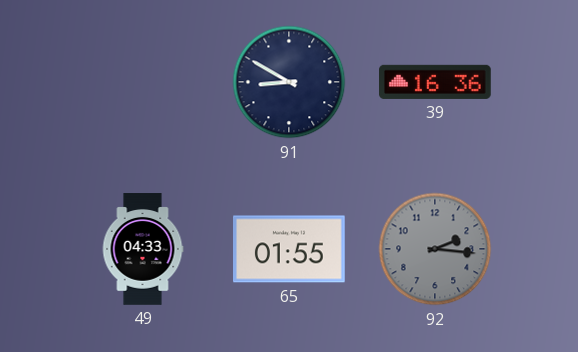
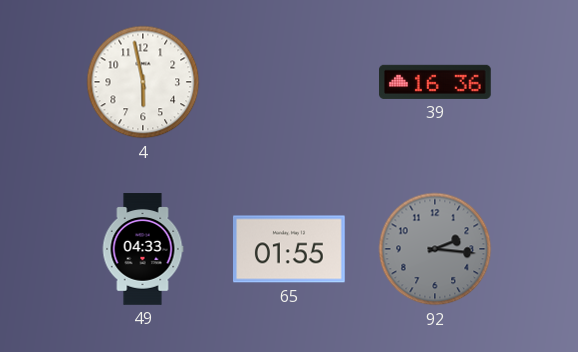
4: none -> 5:58 (143, 82)
91: 8:50 -> none (289, 82)
